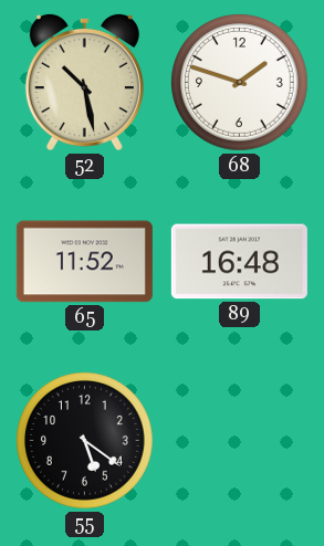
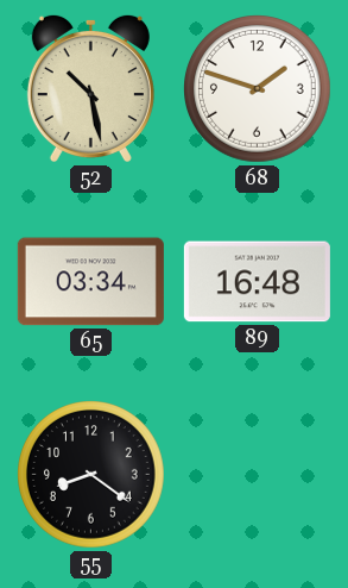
65: 11:52 -> 03:34 (90, 282)
55: 5:21 -> 8:21 (91, 475)
